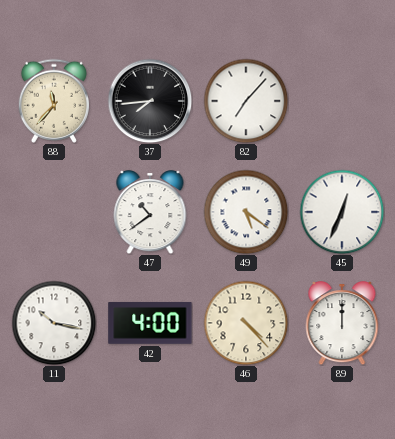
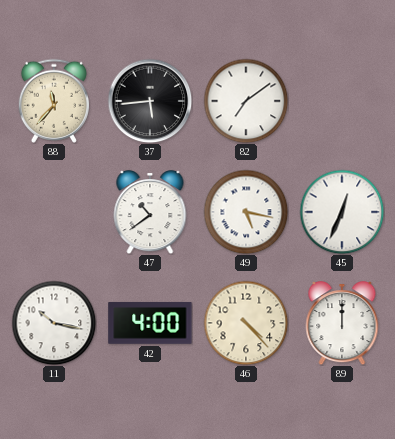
37: 7:44 -> 5:44 (150, 101)
82: 7:07 -> 7:09 (246, 101)
49: 5:21 -> 5:17 (246, 212)
